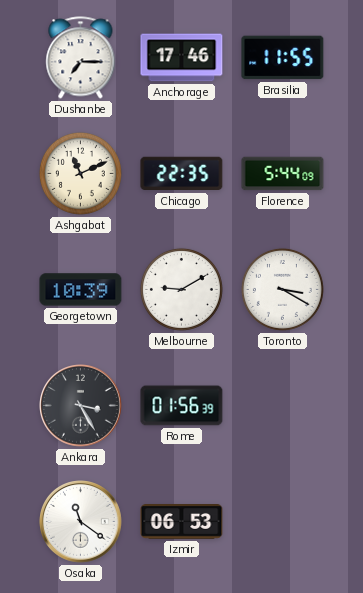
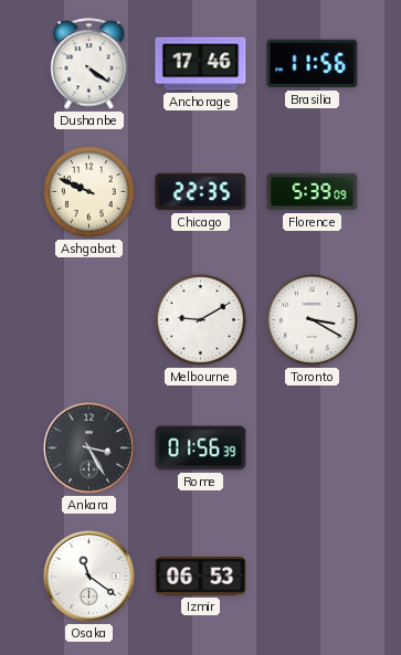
Dushanbe: 7:15 -> 4:21 (89, 64)
Brasilia: 11:55 -> 11:56 (313, 64)
Ashgabat: 11:11 -> 9:49 (88, 191)
Florence: 5:44 -> 5:39 (313, 192)
Georgetown: 10:39 -> none (81, 290)
